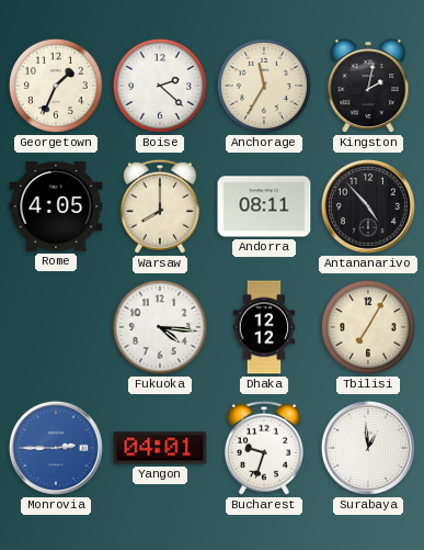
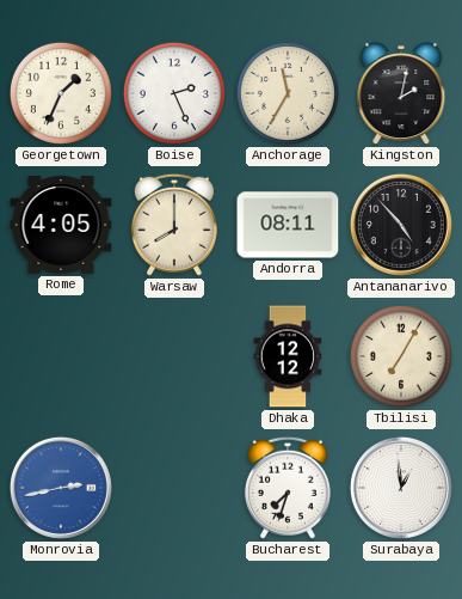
Boise: 2:22 -> 2:26 (174, 93)
Fukuoka: 4:16 -> none (160, 327)
Monrovia: 2:45 -> 2:43 (61, 488)
Yangon: 04:01 -> none (160, 448)
Bucharest: 9:33 -> 7:33 (288, 488)
